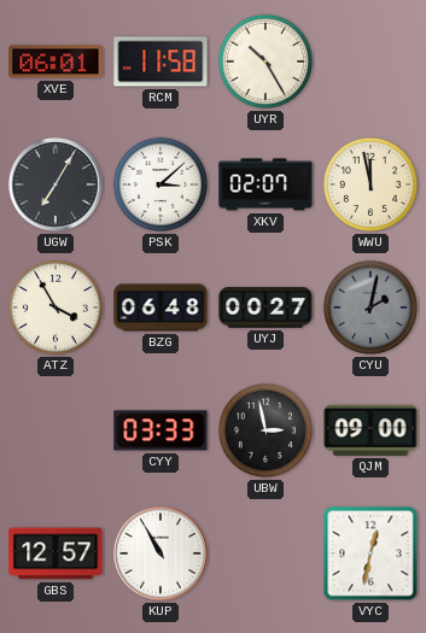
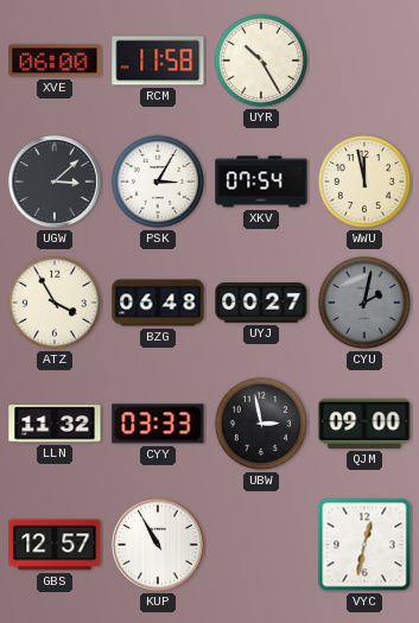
XVE: 06:01 -> 06:00 (55, 61)
UGW: 7:05 -> 3:08 (56, 183)
PSK: 3:08 -> 3:05 (158, 182)
XKV: 02:07 -> 07:54 (261, 182)
LLN: none -> 11:32 (55, 424)
